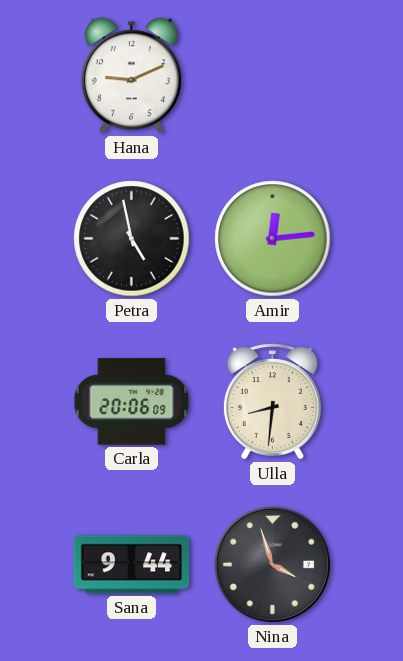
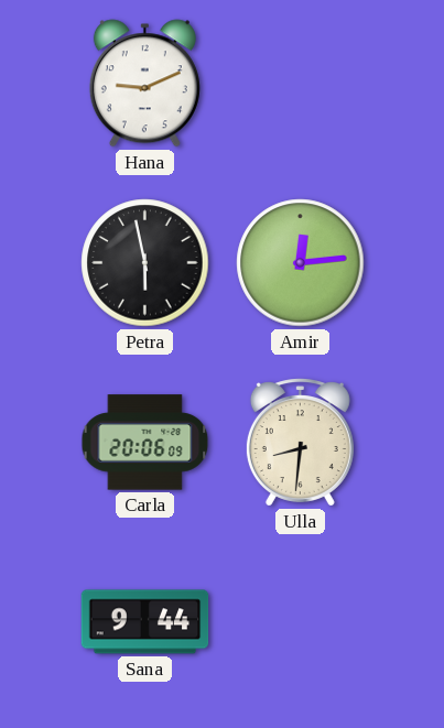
Petra: 4:58 -> 5:58 (145, 263)
Nina: 3:57 -> none (272, 564)
